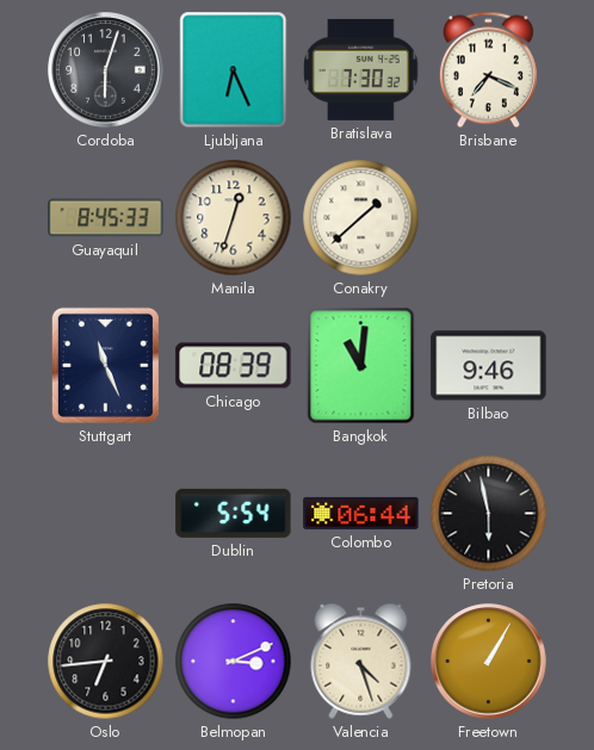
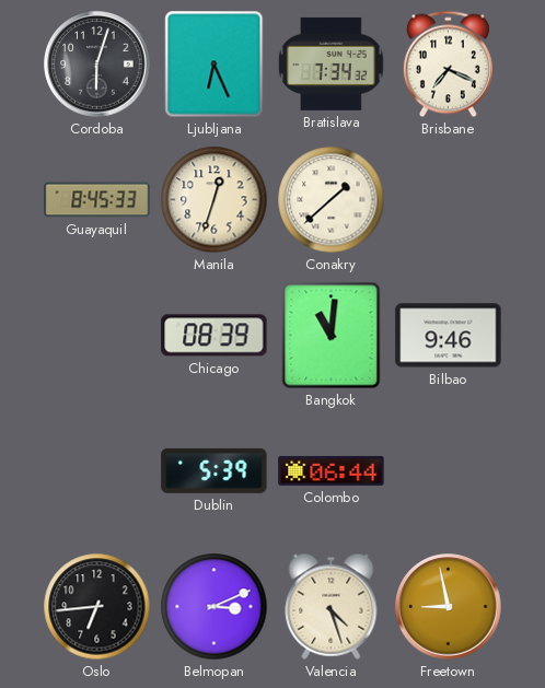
Bratislava: 7:30 -> 7:34 (332, 63)
Stuttgart: 11:26 -> none (105, 365)
Dublin: 5:54 -> 5:39 (214, 470)
Pretoria: 5:58 -> none (489, 514)
Freetown: 1:05 -> 8:58 (449, 607)
